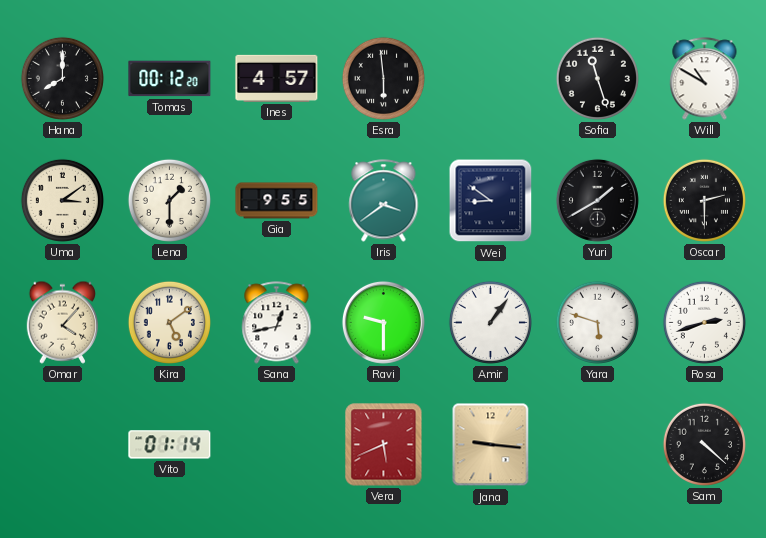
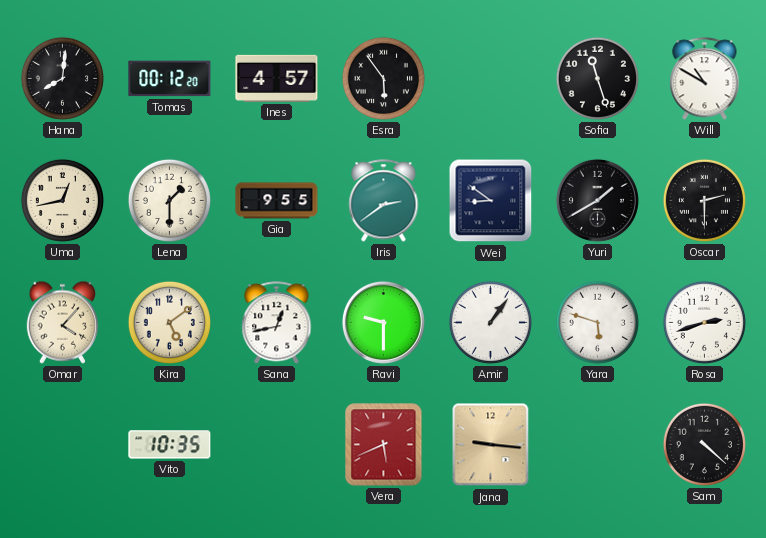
Hana: 8:00 -> 8:01 (62, 78)
Esra: 5:59 -> 5:54 (383, 78)
Uma: 3:09 -> 12:43 (62, 200)
Iris: 3:39 -> 2:39 (384, 201)
Vito: 01:14 -> 10:35 (170, 445)
